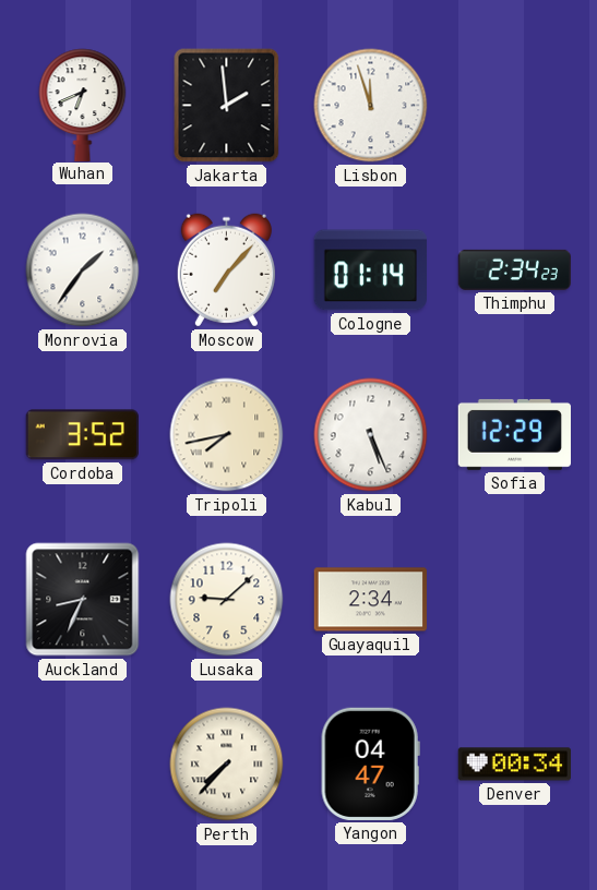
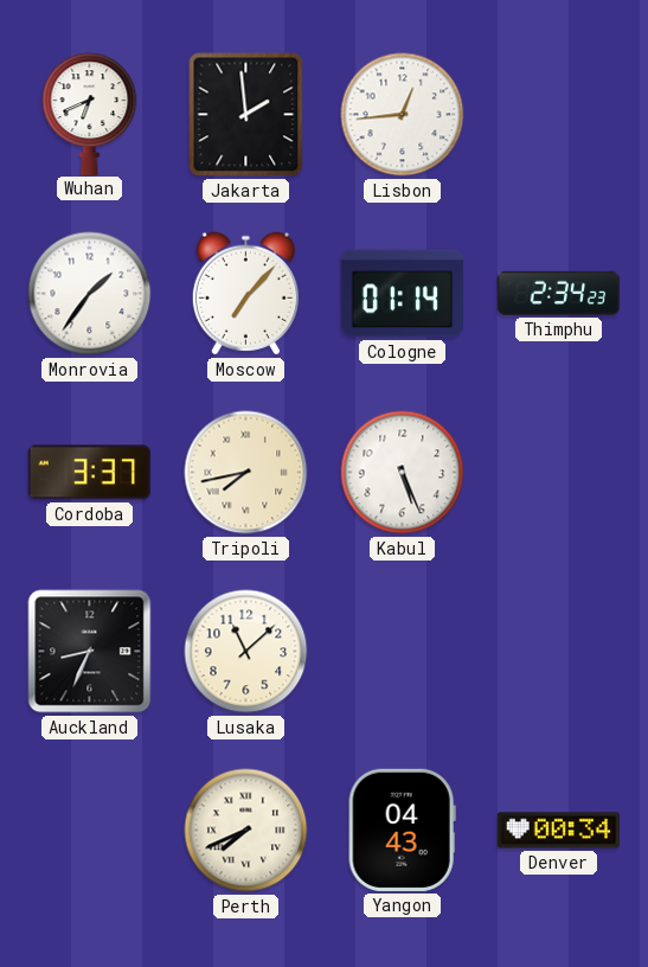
Lisbon: 11:57 -> 12:44 (403, 115)
Cordoba: 3:52 -> 3:37 (89, 473)
Sofia: 12:29 -> none (514, 434)
Lusaka: 9:08 -> 11:08 (246, 652)
Guayaquil: 2:34 -> none (370, 600)
Perth: 7:37 -> 7:41 (246, 831)
Yangon: 04:47 -> 04:43 (402, 830)
